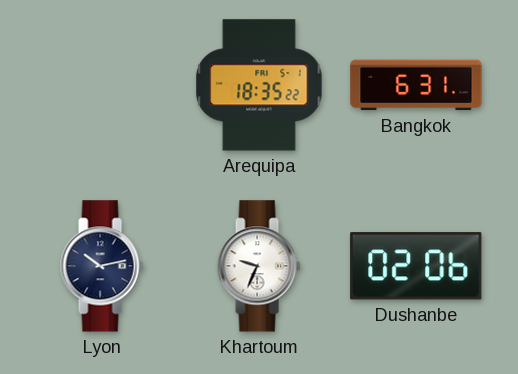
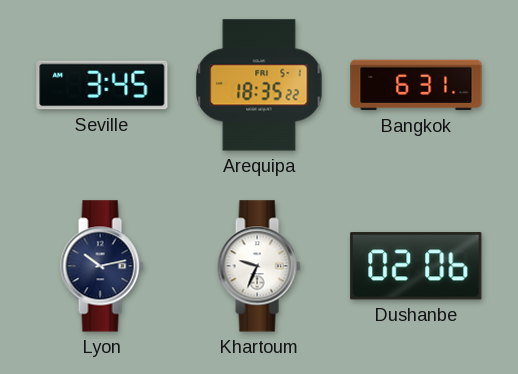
Seville: none -> 3:45 (102, 85)
